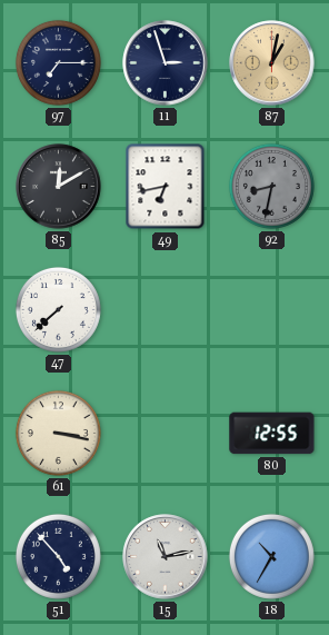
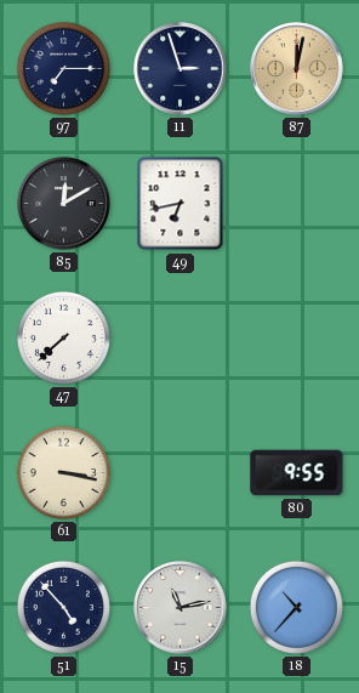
87: 1:02 -> 12:02 (297, 69)
92: 8:32 -> none (271, 186)
80: 12:55 -> 9:55 (297, 473)
18: 10:35 -> 10:37 (296, 607)
